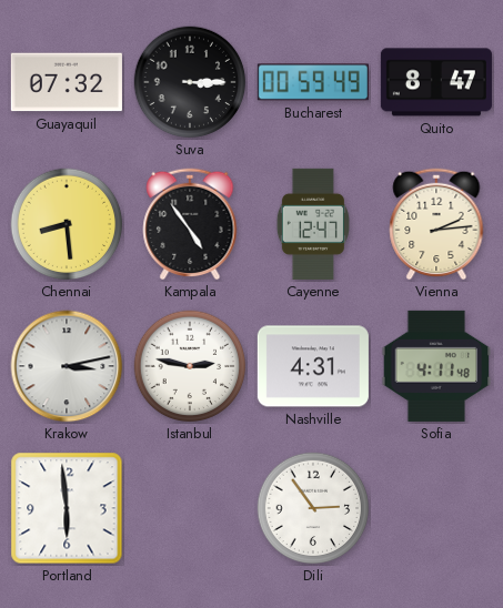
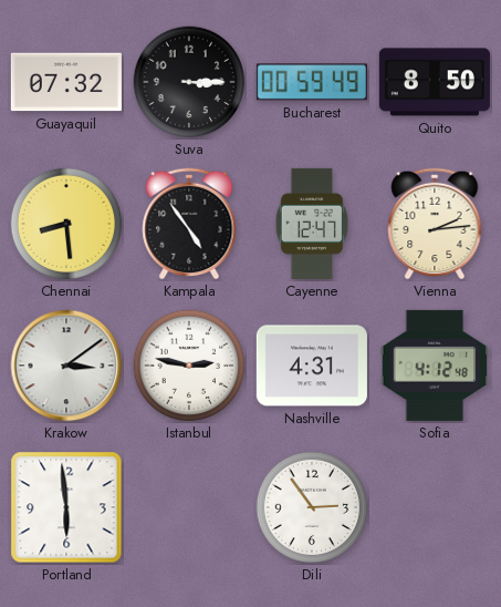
Quito: 8:47 -> 8:50 (435, 82)
Krakow: 3:13 -> 3:09 (66, 366)
Sofia: 4:11 -> 4:12 (435, 366)
